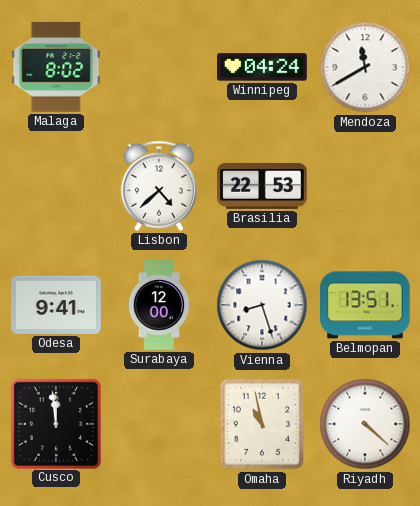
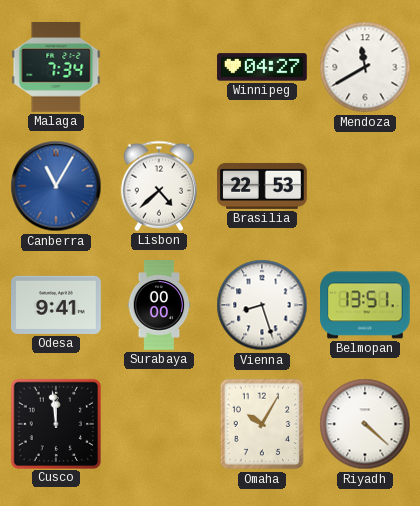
Malaga: 8:02 -> 7:34 (56, 67)
Winnipeg: 04:24 -> 04:27 (262, 67)
Canberra: none -> 11:05 (56, 186)
Surabaya: 12:00 -> 00:00 (159, 305)
Omaha: 10:58 -> 10:05 (262, 424)
